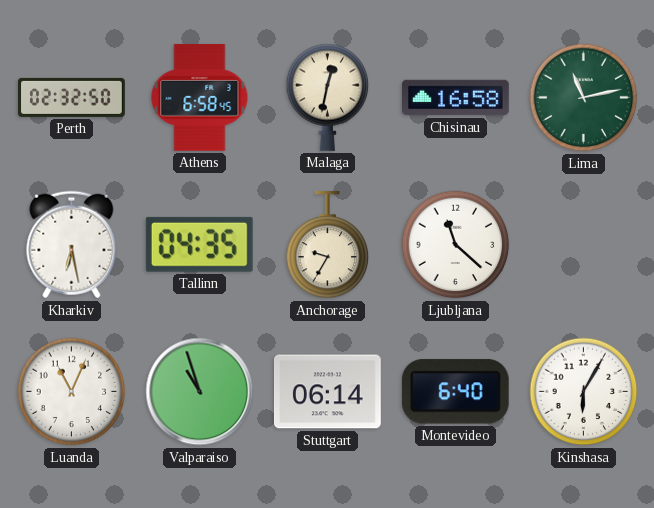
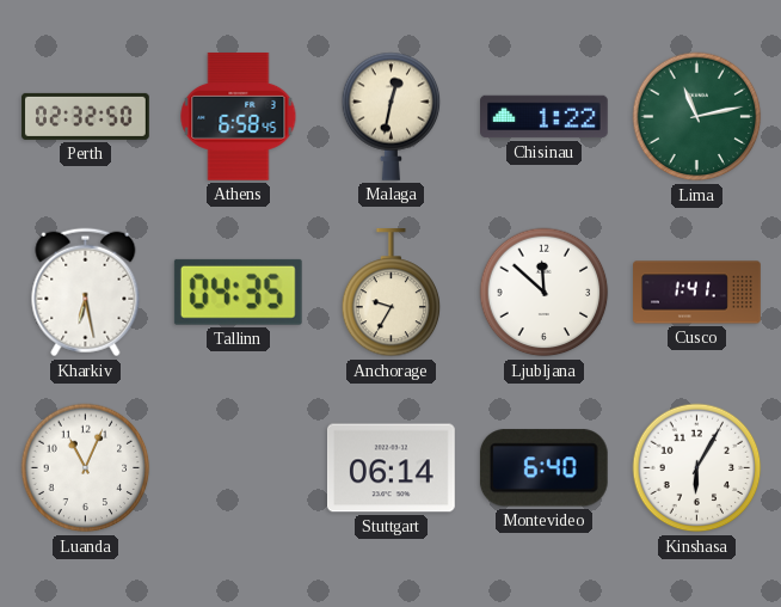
Chisinau: 16:58 -> 1:22 (545, 117)
Ljubljana: 11:22 -> 11:52 (545, 293)
Cusco: none -> 1:41 (697, 293)
Valparaiso: 10:57 -> none (200, 392)
